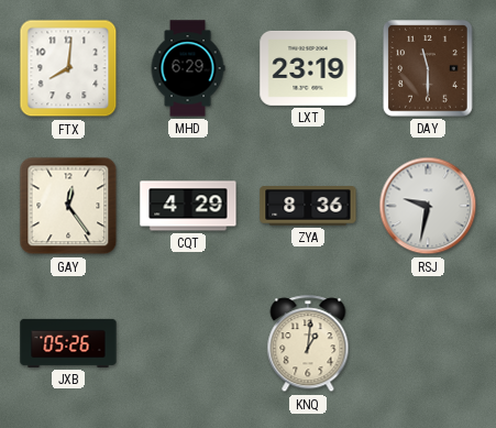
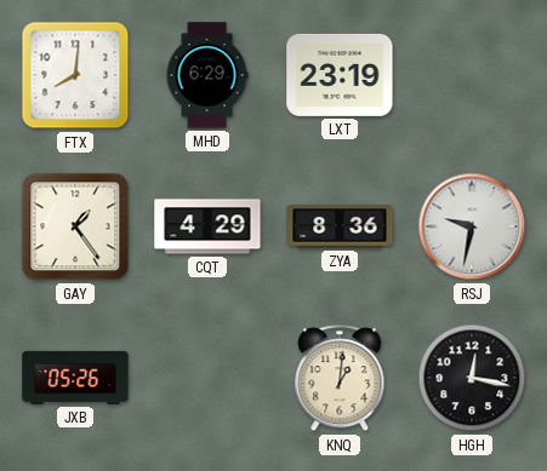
DAY: 11:30 -> none (428, 68)
GAY: 12:24 -> 1:24 (75, 226)
HGH: none -> 12:17 (472, 378)
